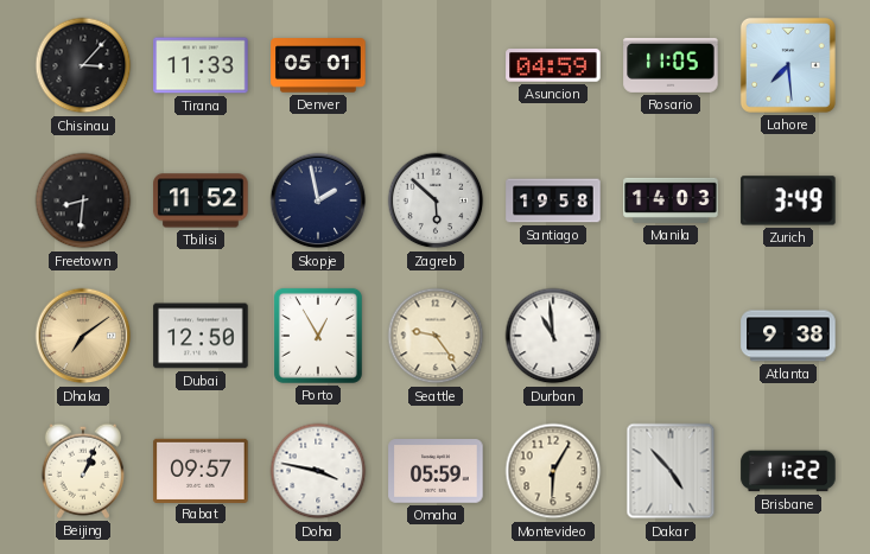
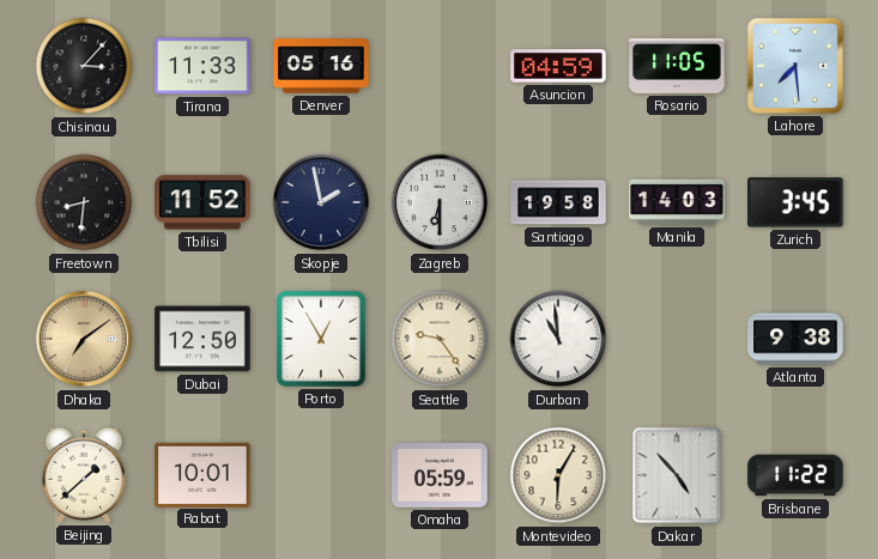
Denver: 05:01 -> 05:16 (321, 66)
Zagreb: 5:52 -> 6:30 (440, 202)
Zurich: 3:49 -> 3:45 (795, 202)
Beijing: 1:04 -> 1:38 (83, 475)
Rabat: 09:57 -> 10:01 (202, 474)
Doha: 3:47 -> none (318, 471)
